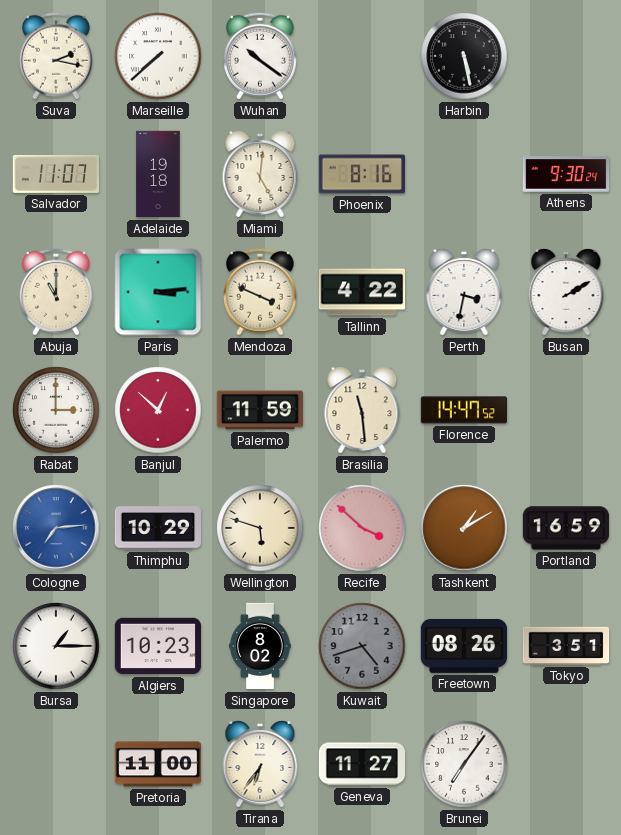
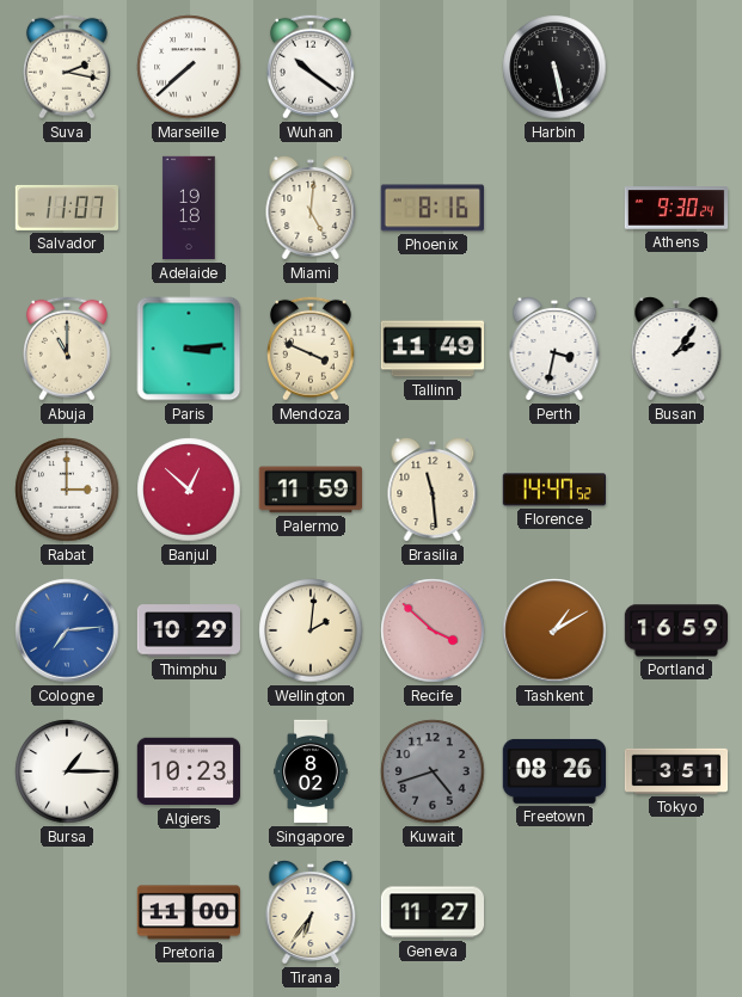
Tallinn: 4:22 -> 11:49 (433, 349)
Busan: 2:10 -> 2:06 (676, 350)
Wellington: 5:48 -> 2:01 (311, 630)
Brunei: 7:06 -> none (464, 764)
